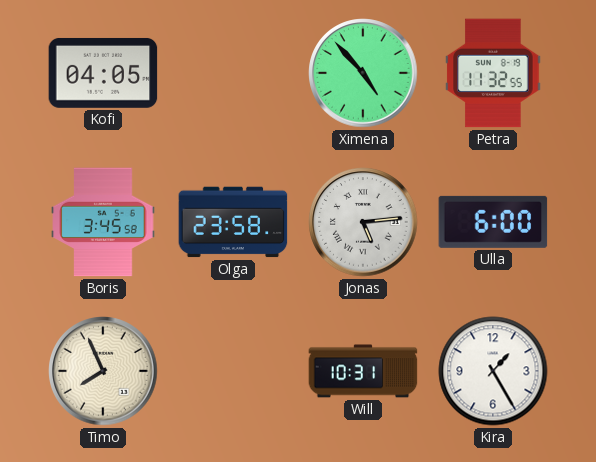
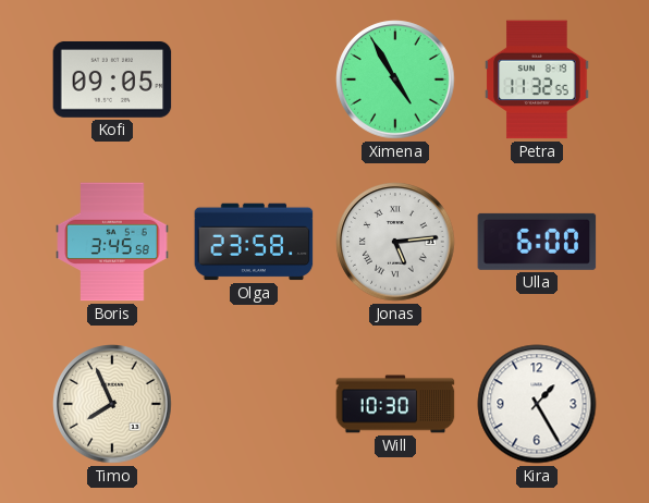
Kofi: 04:05 -> 09:05 (112, 79)
Ximena: 4:53 -> 4:55 (395, 79)
Will: 10:31 -> 10:30 (395, 404)
